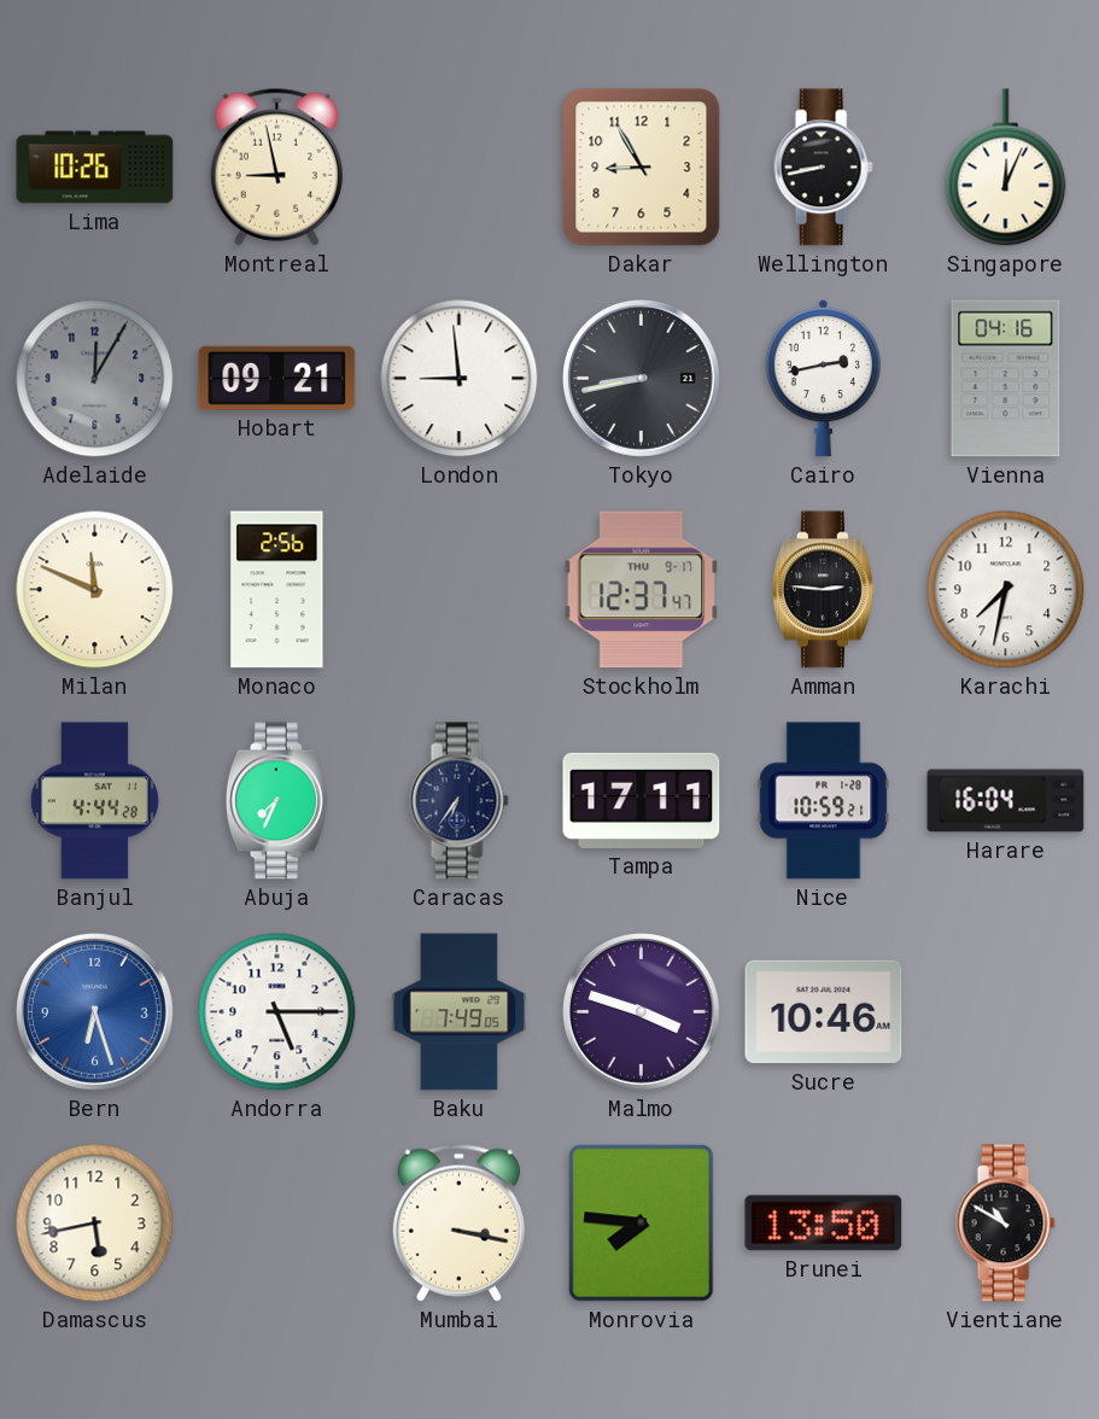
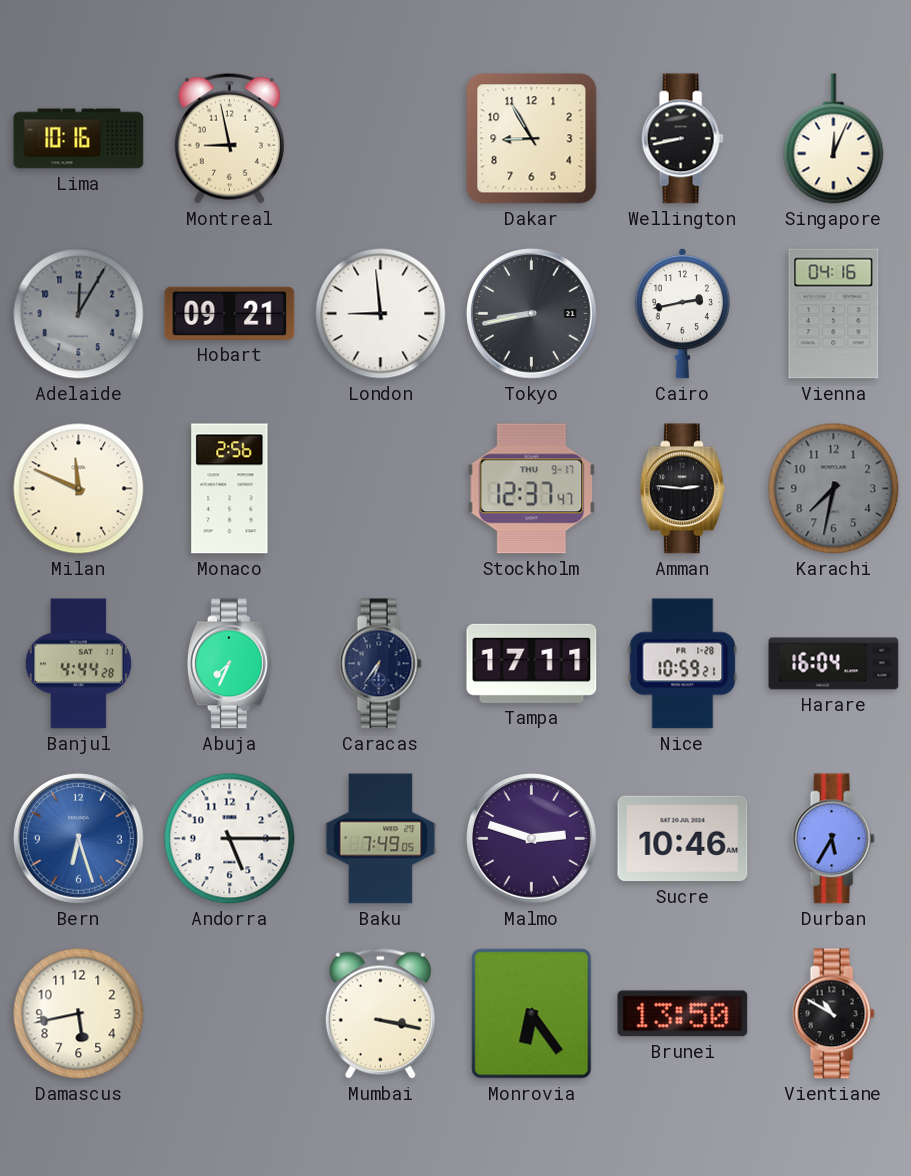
Lima: 10:26 -> 10:16 (79, 139)
Karachi dial: white -> grey (834, 489)
Malmo: 3:48 -> 2:48 (532, 839)
Durban: none -> 5:35 (833, 839)
Monrovia: 7:46 -> 6:24 (532, 1014)
